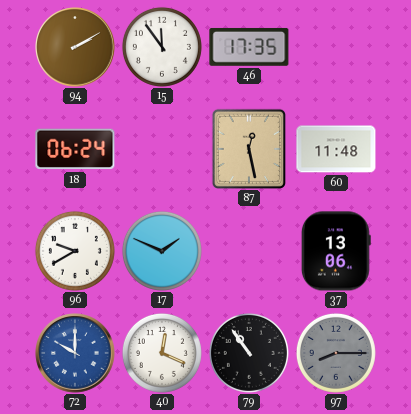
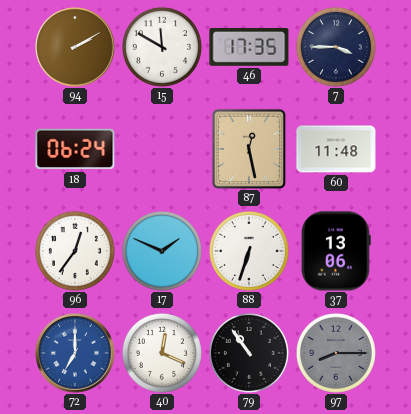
15: 11:54 -> 11:50 (162, 47)
7: none -> 3:45 (336, 47)
96: 9:40 -> 12:36 (75, 251)
88: none -> 6:33 (249, 251)
72: 10:00 -> 7:00 (75, 353)
